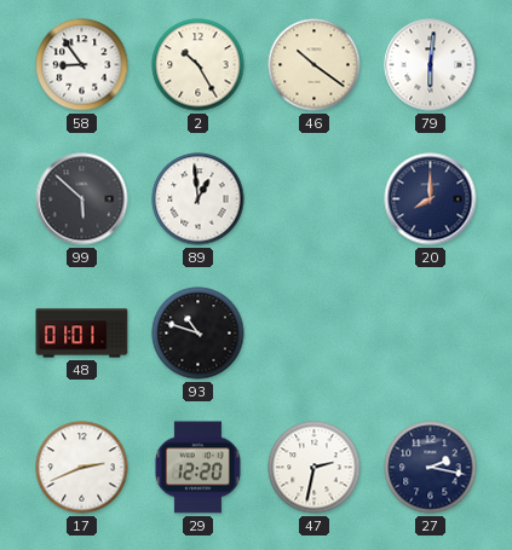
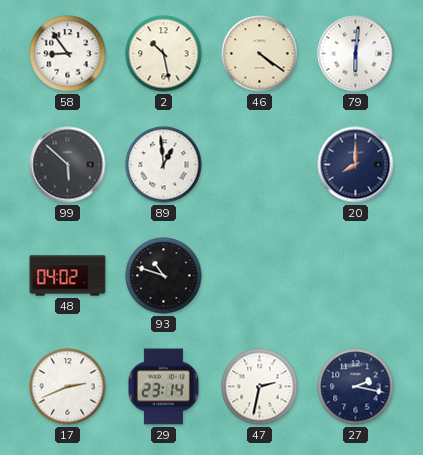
2: 10:25 -> 10:28 (164, 54)
46: 10:21 -> 4:21 (260, 54)
48: 01:01 -> 04:02 (68, 276)
29: 12:20 -> 23:14 (163, 387)
